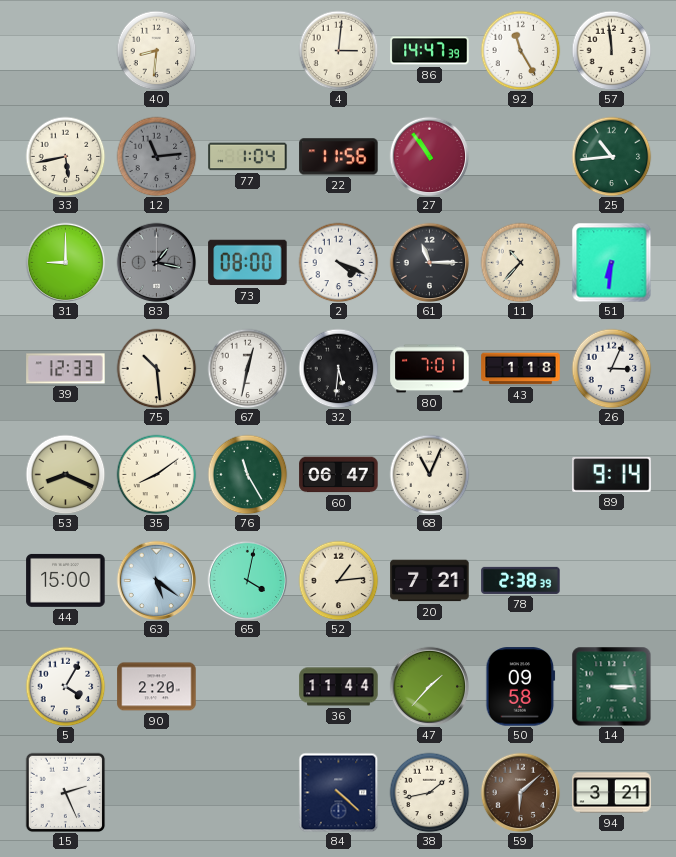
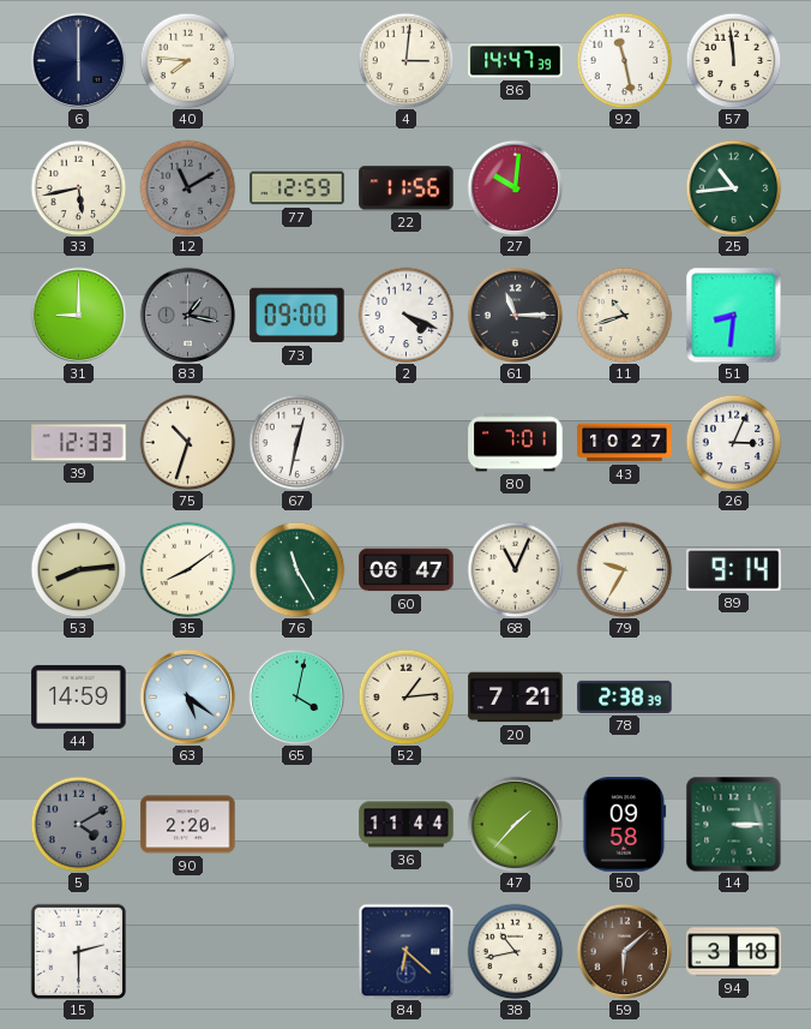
6: none -> 6:00 (78, 60)
40: 8:31 -> 7:46 (187, 60)
92: 11:25 -> 11:28 (624, 60)
12: 11:14 -> 11:10 (187, 187)
77: 1:04 -> 12:59 (298, 189)
27: 10:54 -> 10:01 (515, 187)
73: 08:00 -> 09:00 (298, 316)
11: 10:37 -> 10:42 (624, 315)
51: 6:31 -> 8:31 (733, 315)
75: 10:29 -> 10:33 (187, 442)
32: 5:31 -> none (338, 368)
43: 1:18 -> 10:27 (625, 443)
53: 8:19 -> 8:14 (78, 569)
79: none -> 9:35 (624, 569)
44: 15:00 -> 14:59 (79, 696)
5: 4:05 -> 4:10 (78, 824)
5 dial: white -> grey (78, 824)
15: 2:26 -> 2:30 (78, 951)
84: 4:22 -> 6:22 (405, 951)
38: 1:43 -> 10:43 (515, 951)
94: 3:21 -> 3:18 (734, 952)
